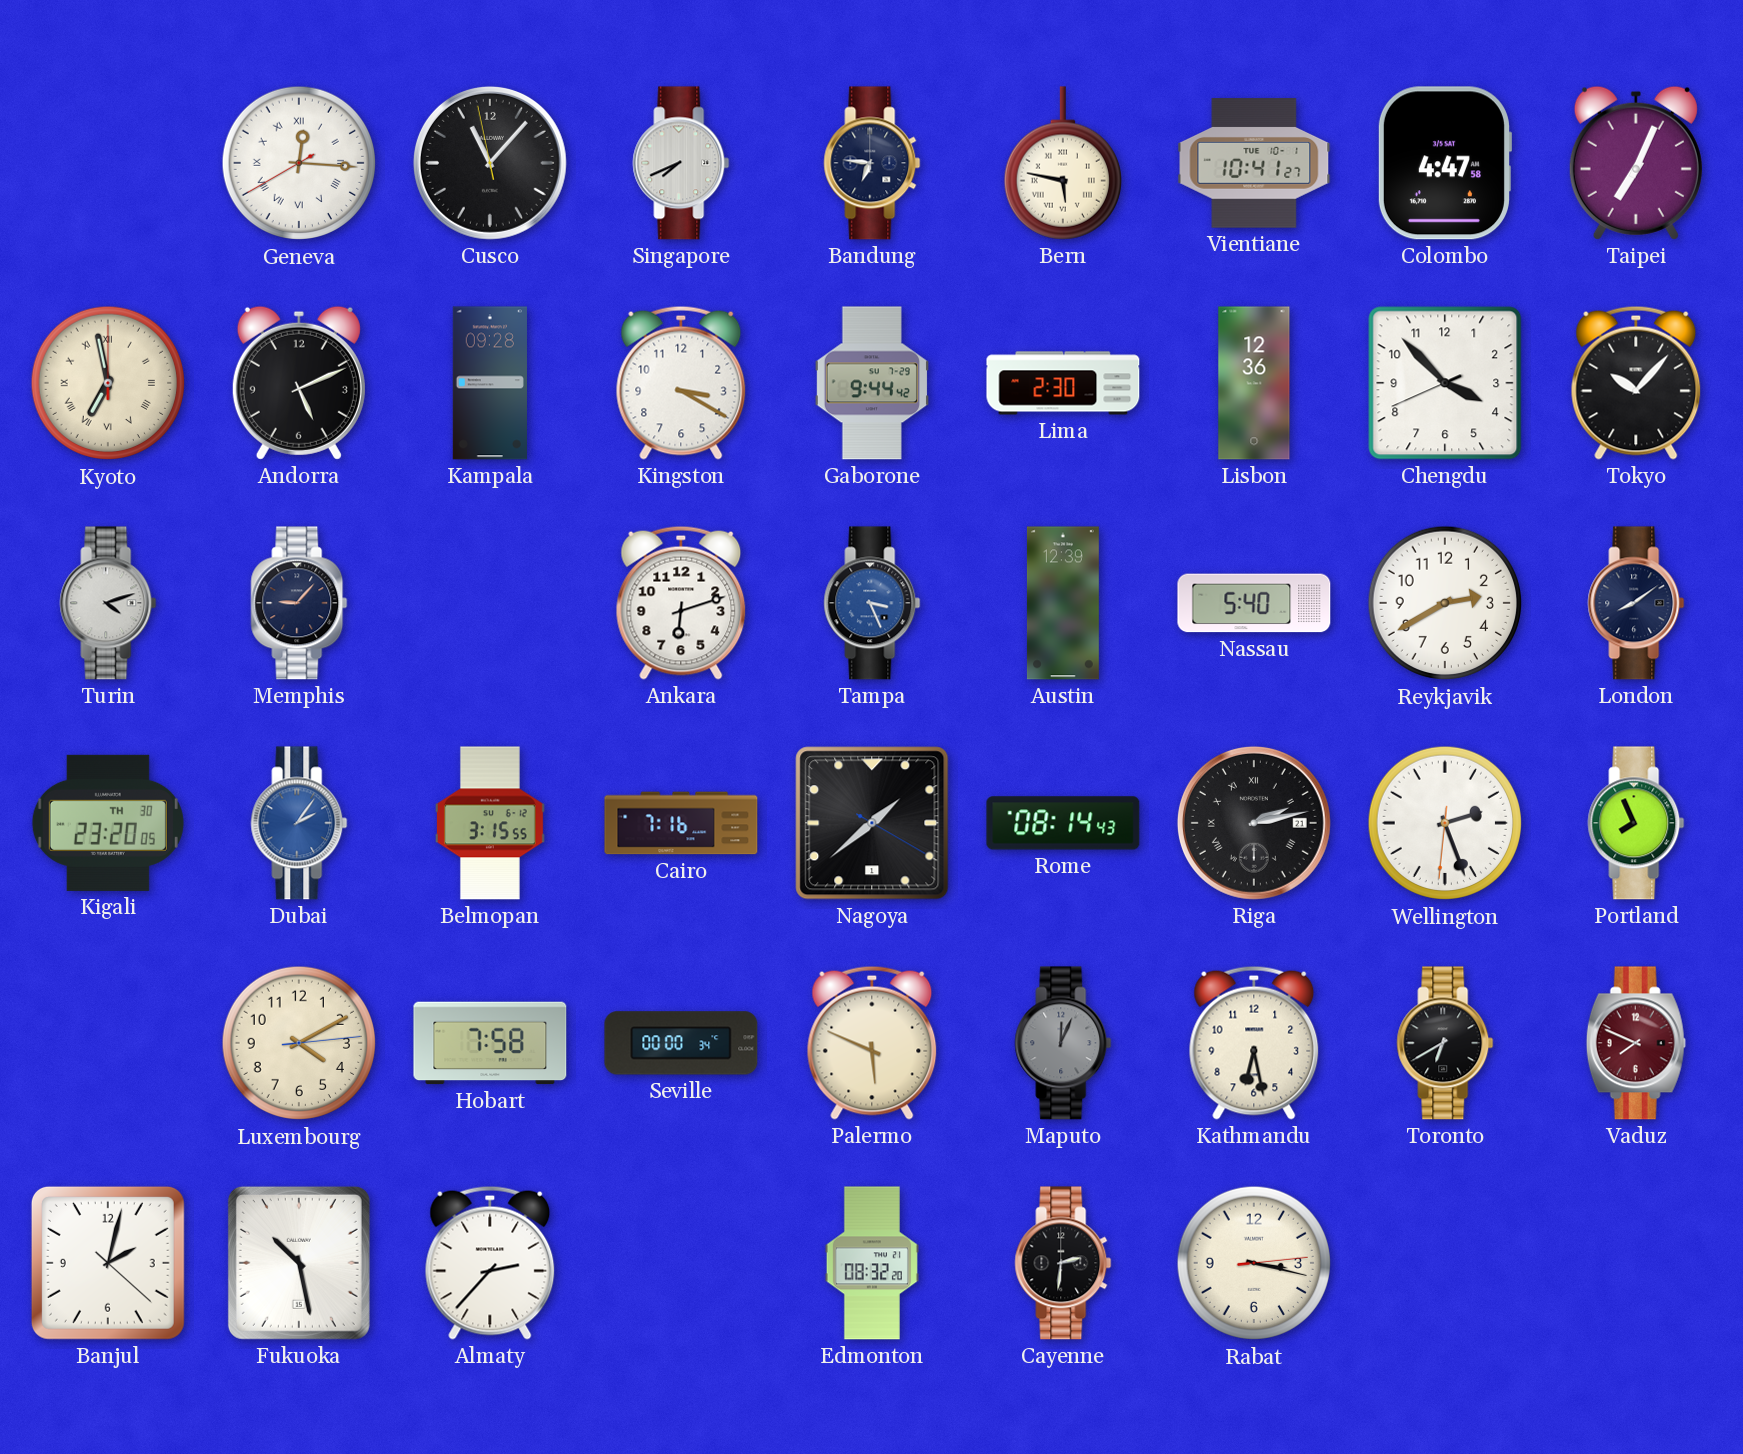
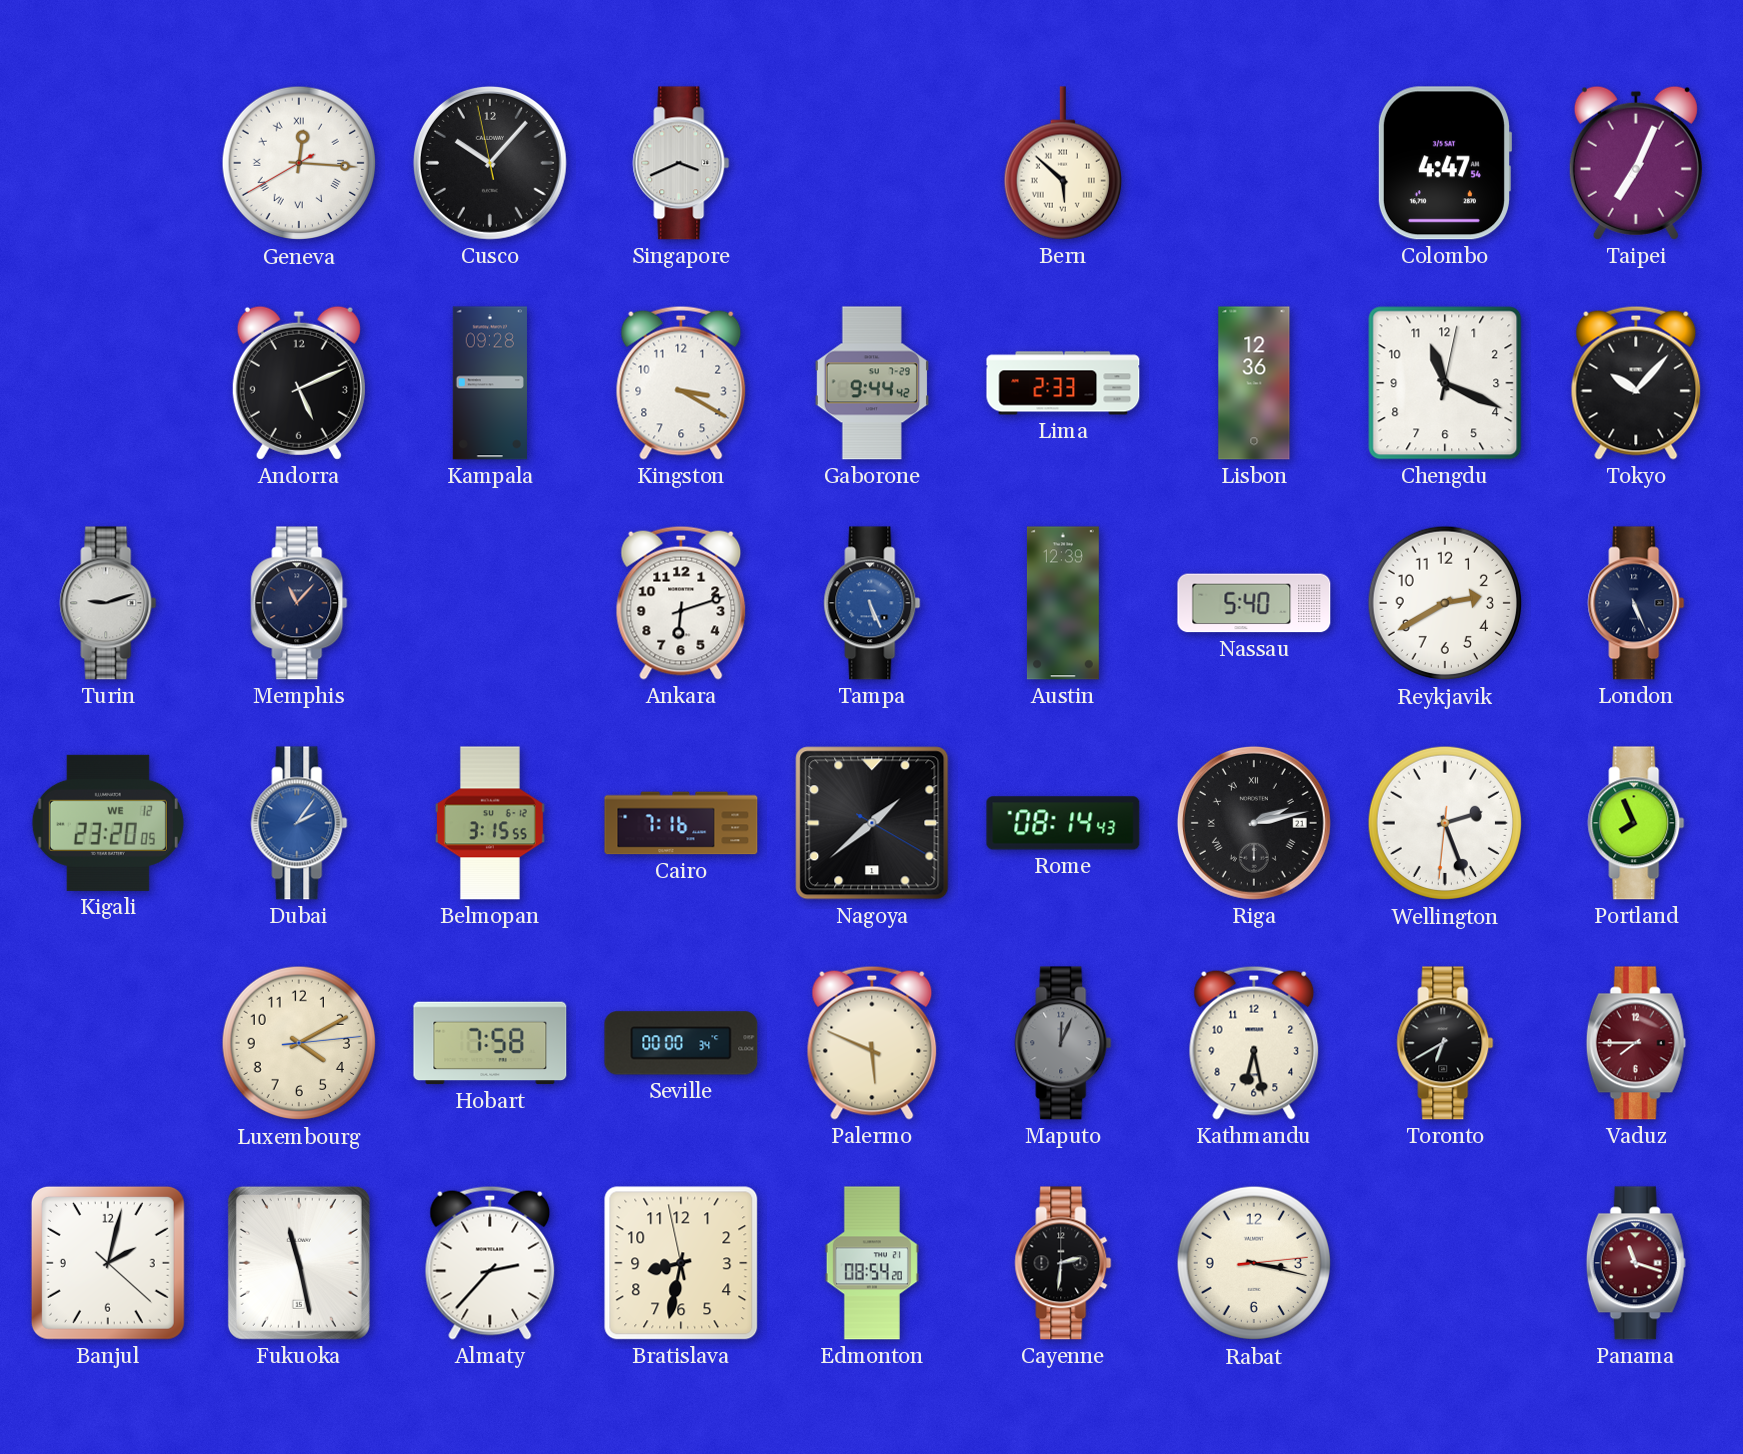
Cusco: 11:06 -> 10:06 (490, 163)
Singapore: 7:41 -> 3:41 (681, 163)
Bandung: 6:46 -> none (872, 163)
Bern: 5:47 -> 5:52 (1063, 163)
Vientiane: 10:41 -> none (1254, 163)
Colombo: 4:47:58 -> 4:47:54 (1444, 163)
Kyoto: 6:58 -> none (108, 383)
Lima: 2:30 -> 2:33 (1063, 383)
Chengdu: 3:52 -> 11:19 (1445, 383)
Turin: 4:12 -> 9:12 (108, 603)
Memphis: 9:07 -> 11:07 (299, 603)
Tampa: 3:26 -> 5:26 (872, 603)
London: 8:09 -> 5:26 (1636, 603)
Kigali date: TH 30 -> WE 12 (108, 823)
Vaduz: 7:49 -> 7:45 (1636, 1043)
Fukuoka: 10:28 -> 11:28 (299, 1263)
Bratislava: none -> 8:31 (681, 1263)
Edmonton: 08:32 -> 08:54 (872, 1263)
Panama: none -> 11:18 (1636, 1263)
